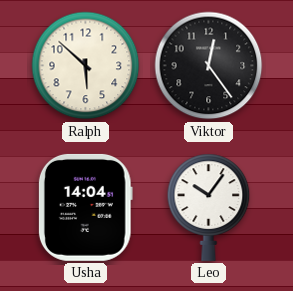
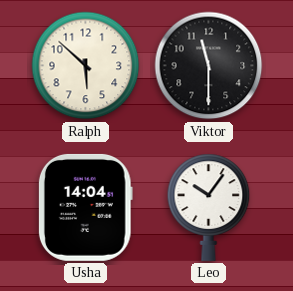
Viktor: 12:24 -> 11:30 (209, 66)
